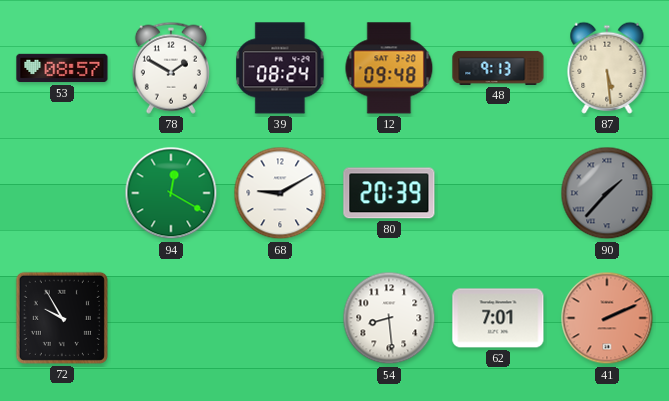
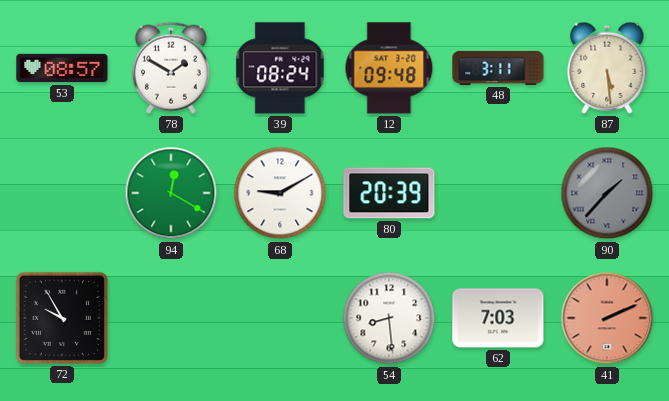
48: 9:13 -> 3:11 (498, 68)
62: 7:01 -> 7:03 (498, 318)
